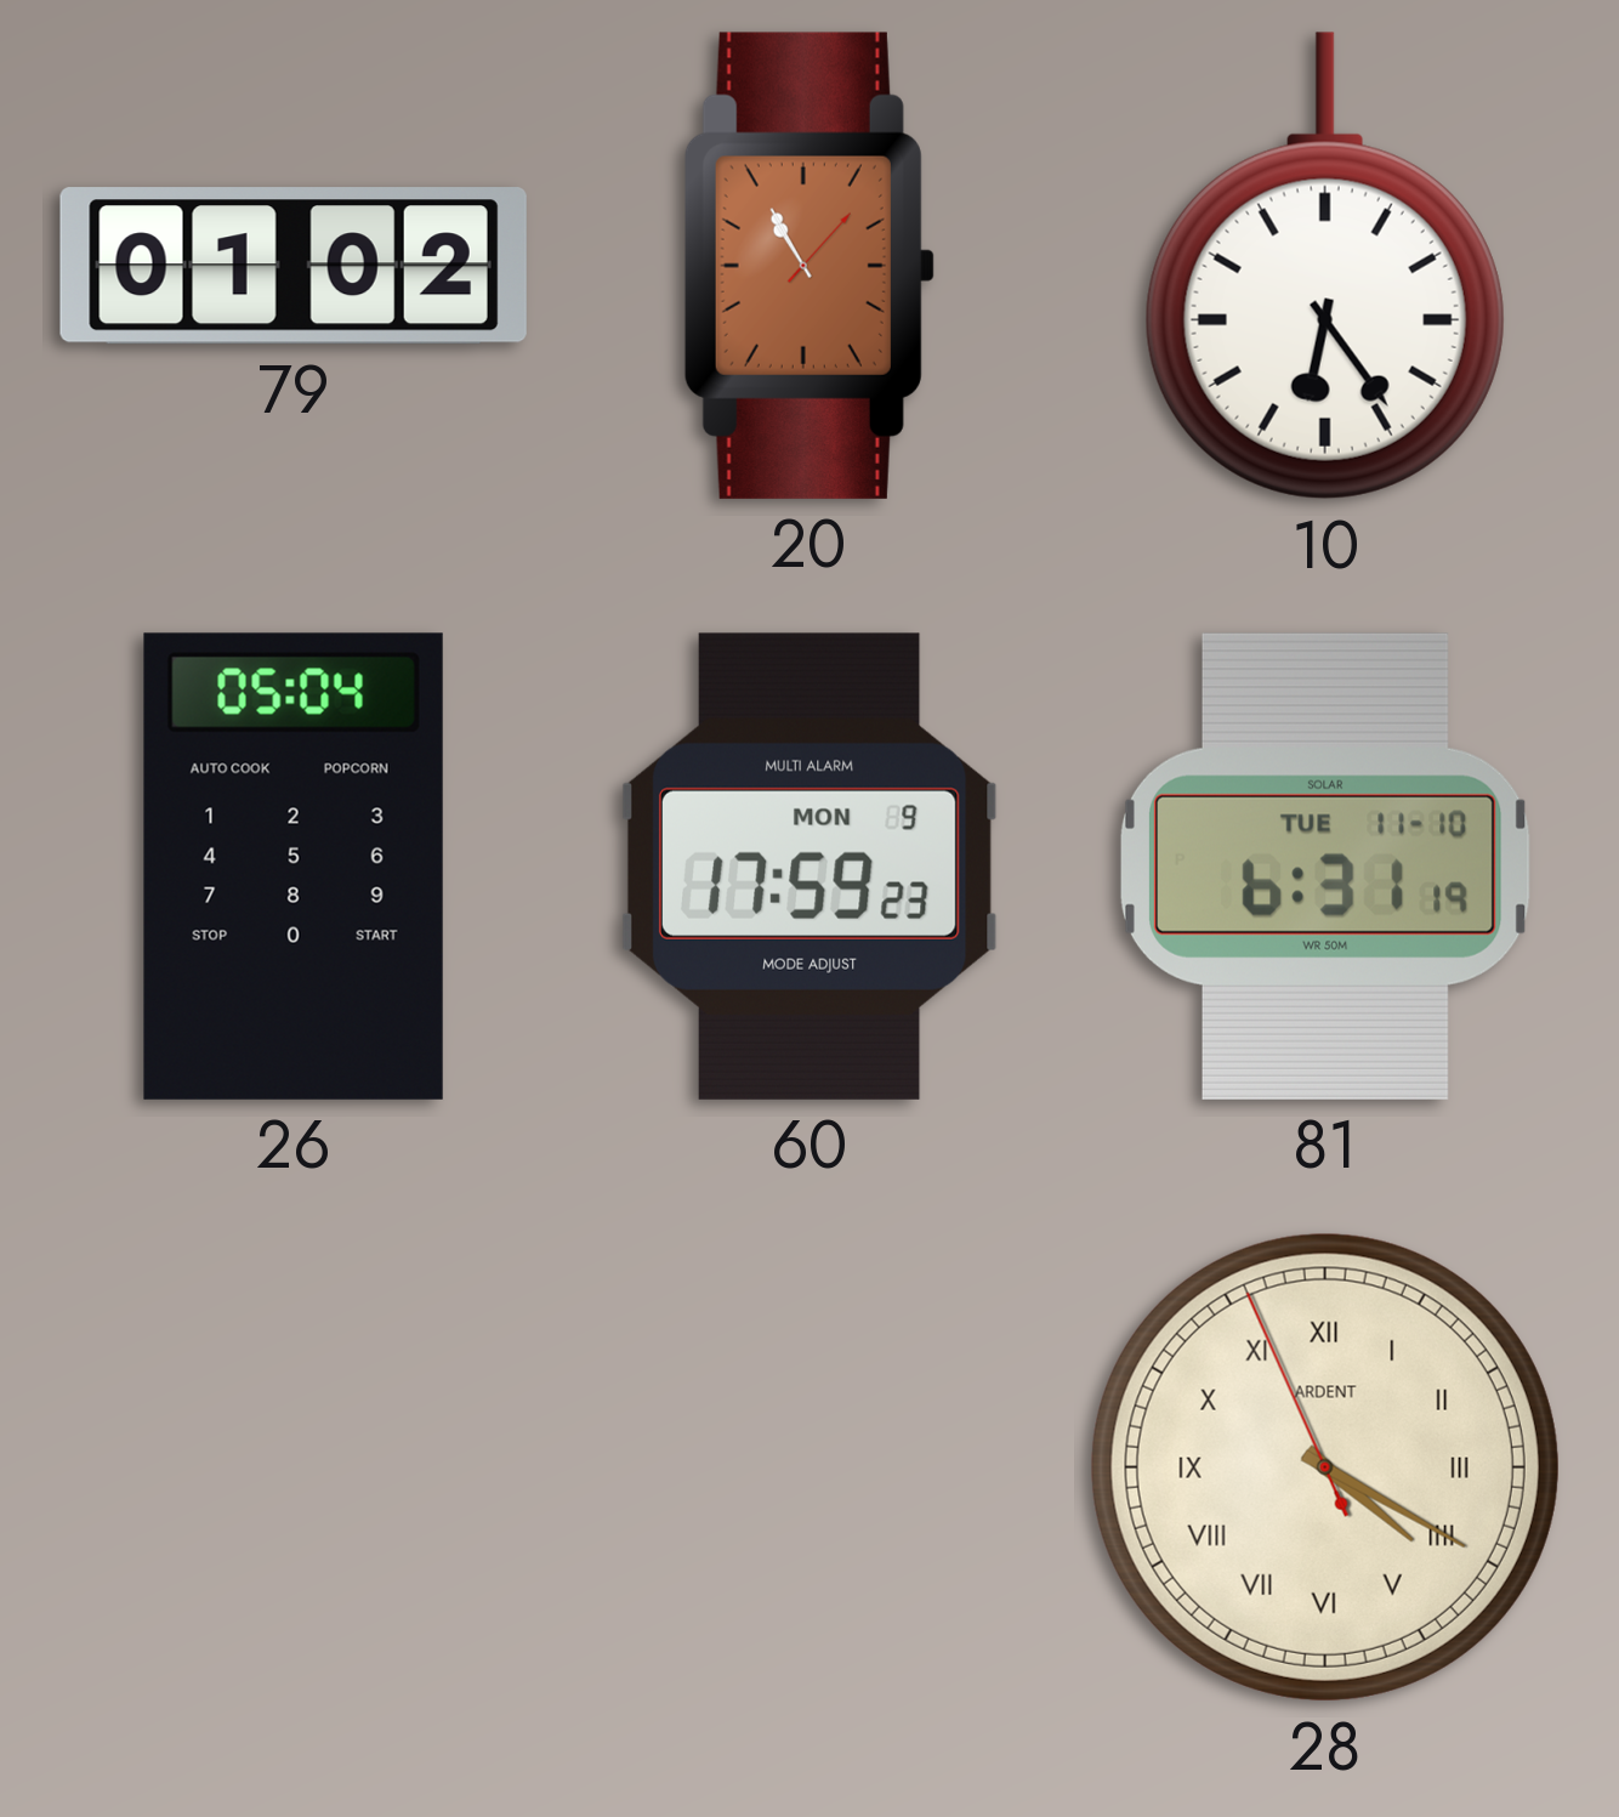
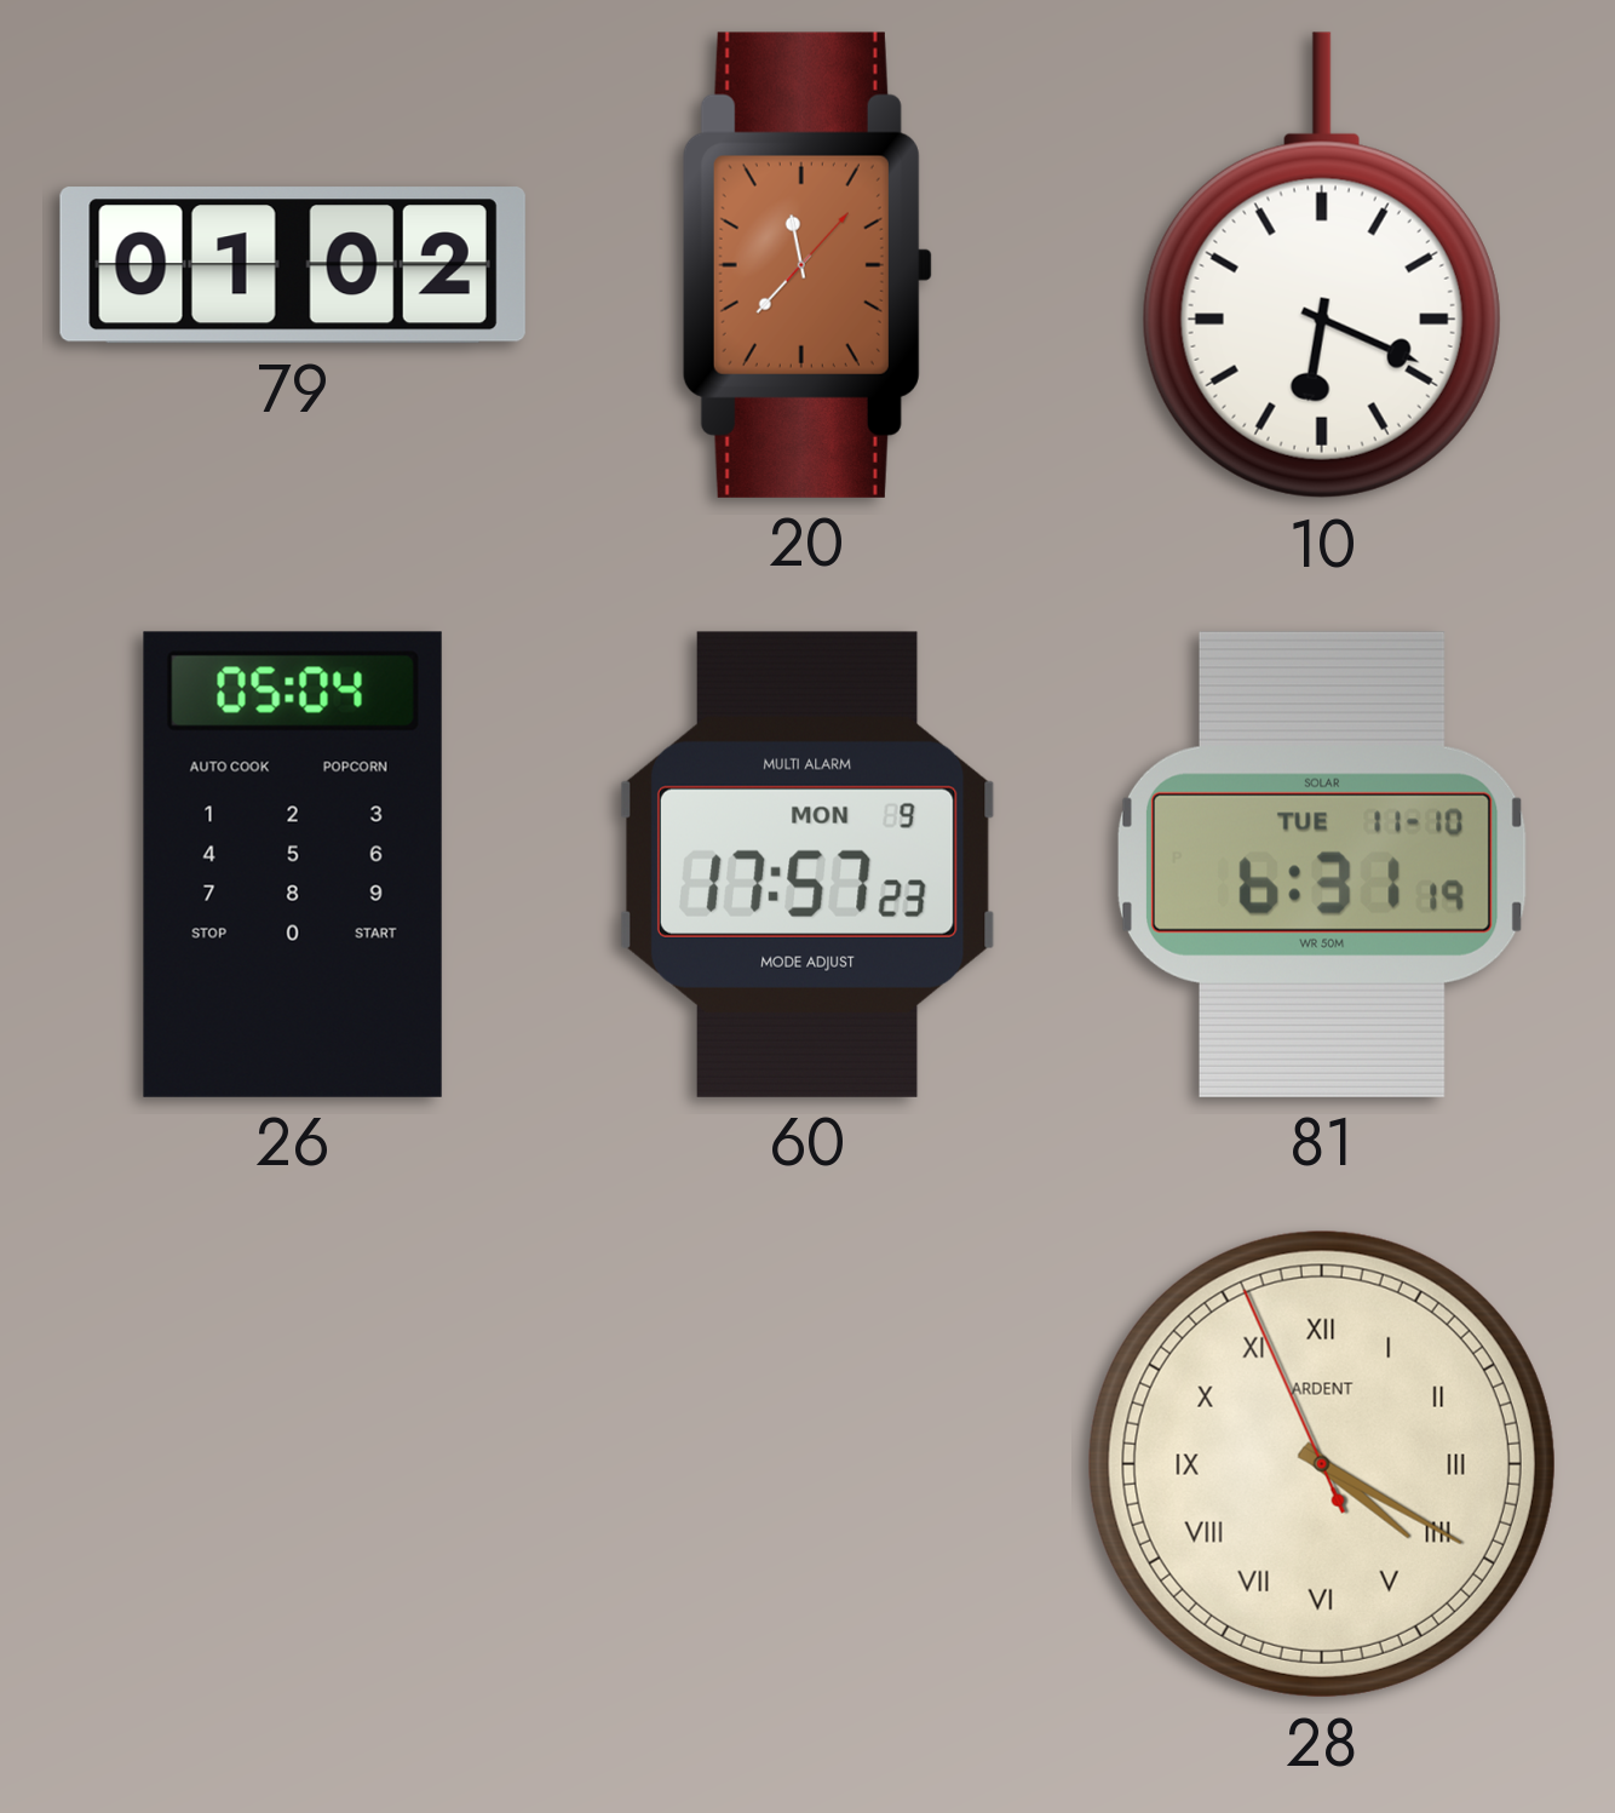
20: 10:55 -> 11:37 (807, 265)
10: 6:24 -> 6:19 (1322, 265)
60: 17:59 -> 17:57 (807, 865)
